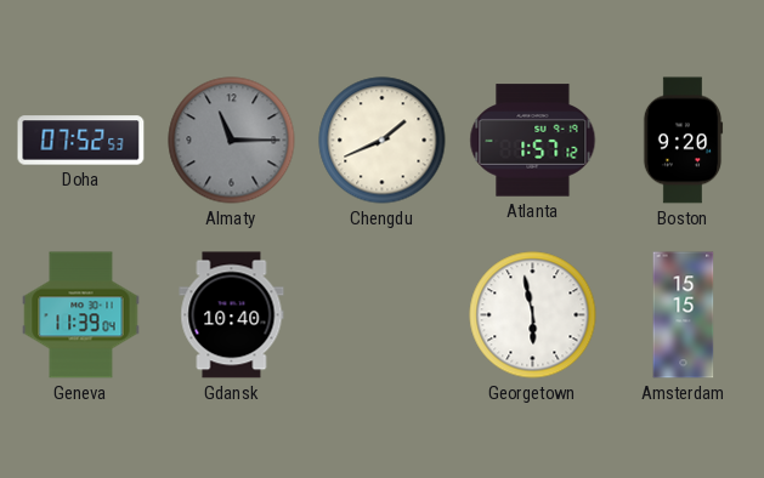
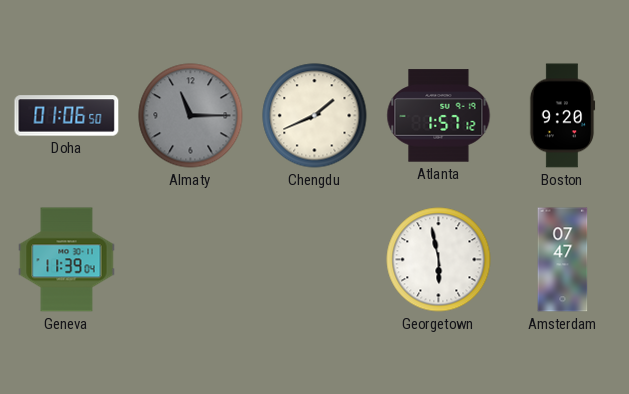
Doha: 07:52 -> 01:06 (67, 116)
Gdansk: 10:40 -> none (232, 315)
Amsterdam: 15:15 -> 07:47 (563, 260)
